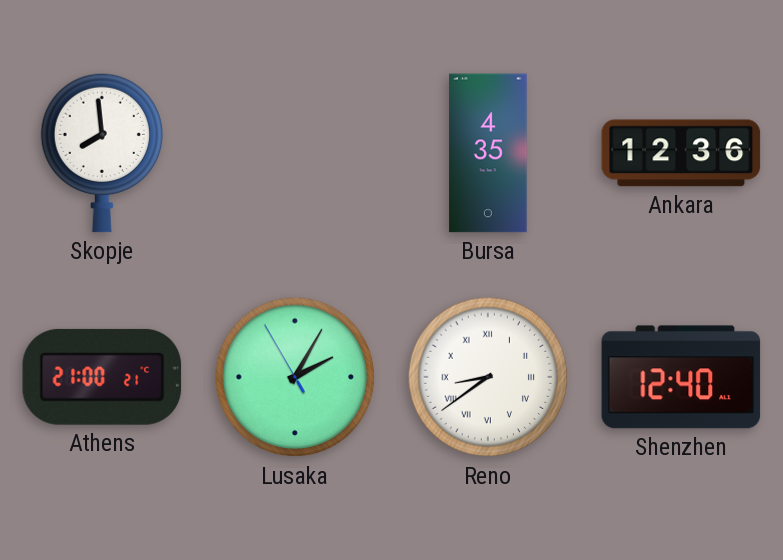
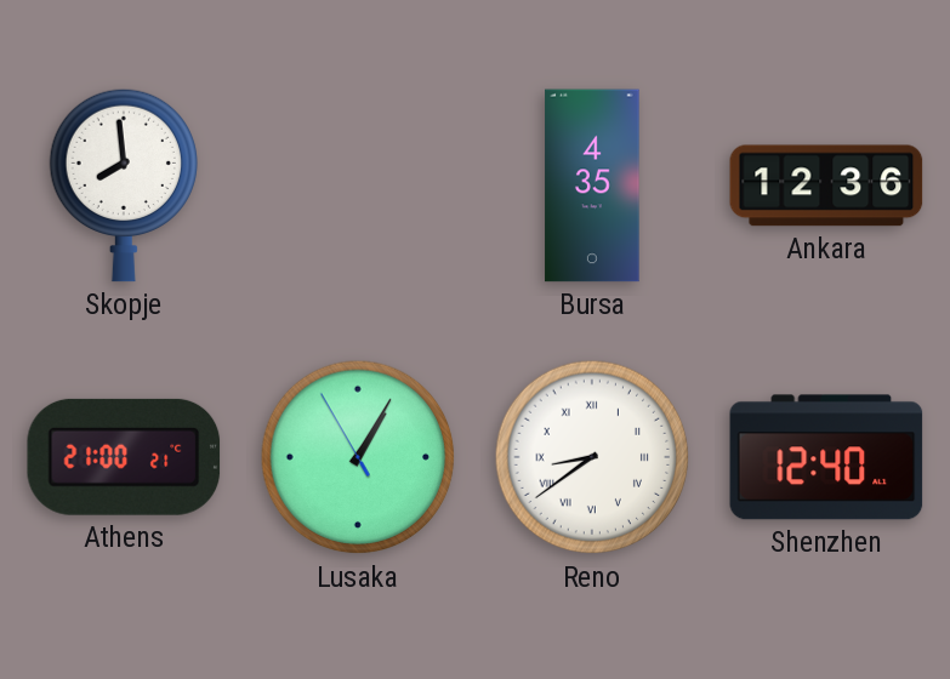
Lusaka: 2:04 -> 1:04 (358, 457)
